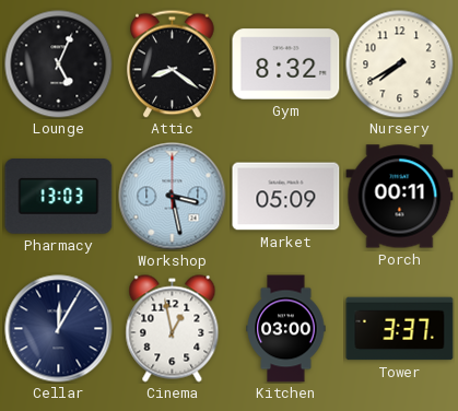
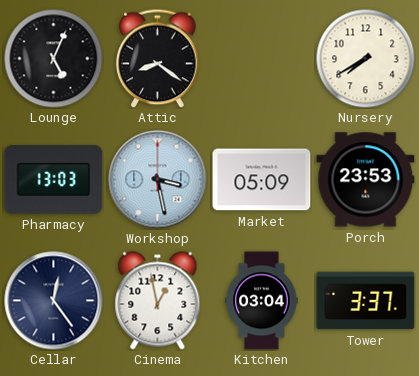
Gym: 8:32 -> none (286, 64)
Porch: 00:11 -> 23:53 (366, 180)
Cellar: 12:05 -> 12:24 (54, 301)
Kitchen: 03:00 -> 03:04 (262, 301)
